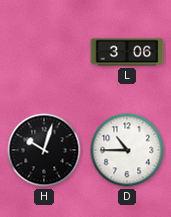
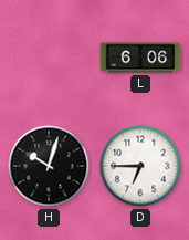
L: 3:06 -> 6:06 (140, 58)
D: 10:45 -> 6:45 (140, 166)
